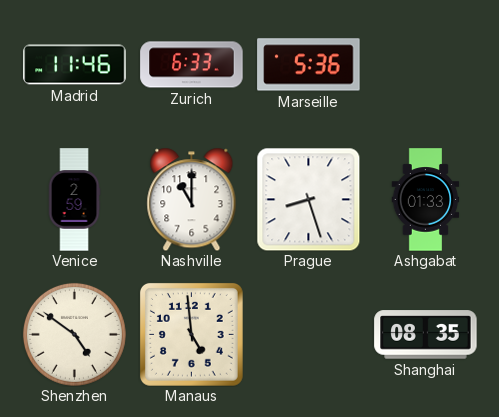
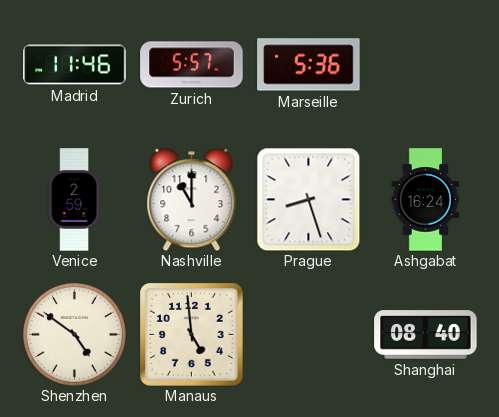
Zurich: 6:33 -> 5:57 (192, 65)
Ashgabat: 01:33 -> 16:24 (426, 200)
Shanghai: 08:35 -> 08:40 (426, 335)
